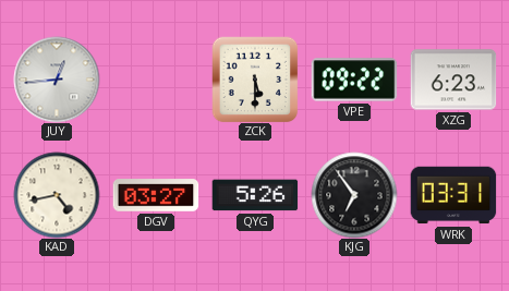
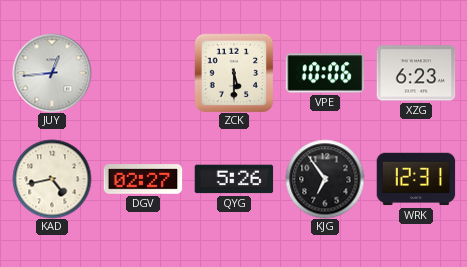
VPE: 09:22 -> 10:06 (325, 73)
DGV: 03:27 -> 02:27 (143, 179)
WRK: 03:31 -> 12:31 (416, 179)
